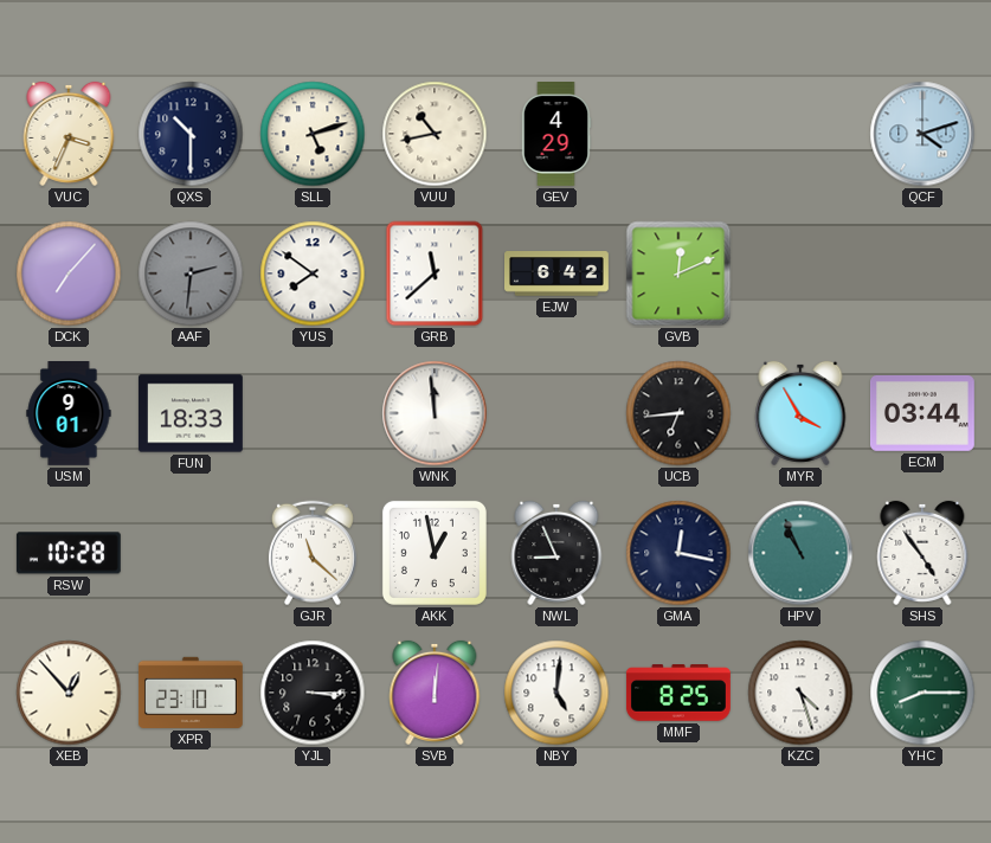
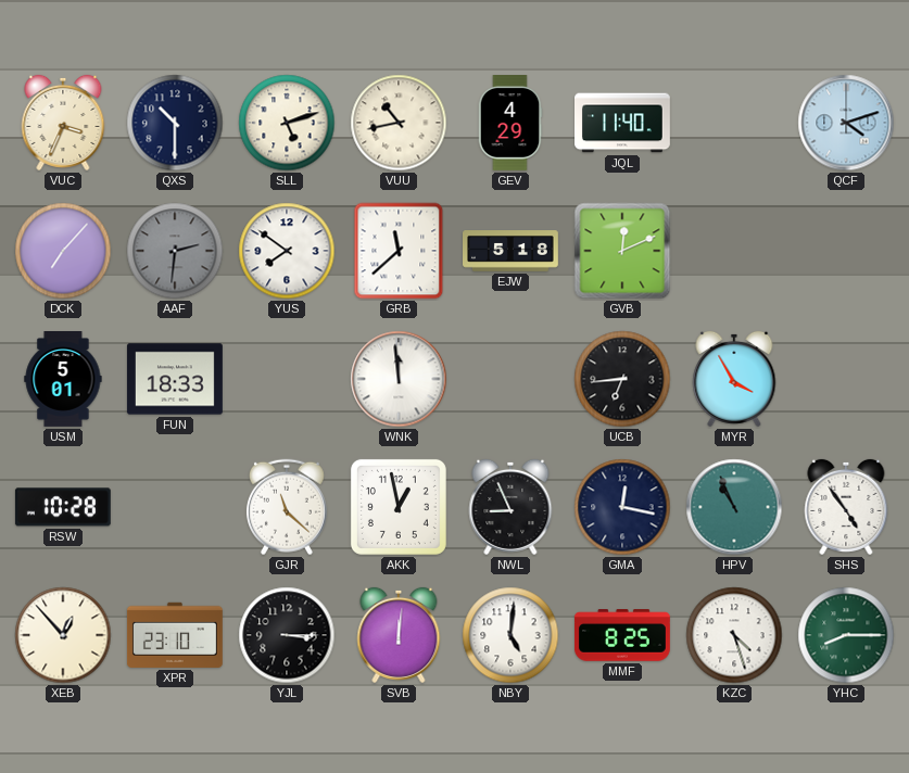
JQL: none -> 11:40 (623, 123)
EJW: 6:42 -> 5:18 (512, 251)
USM: 9:01 -> 5:01 (63, 380)
ECM: 03:44 -> none (922, 413)
